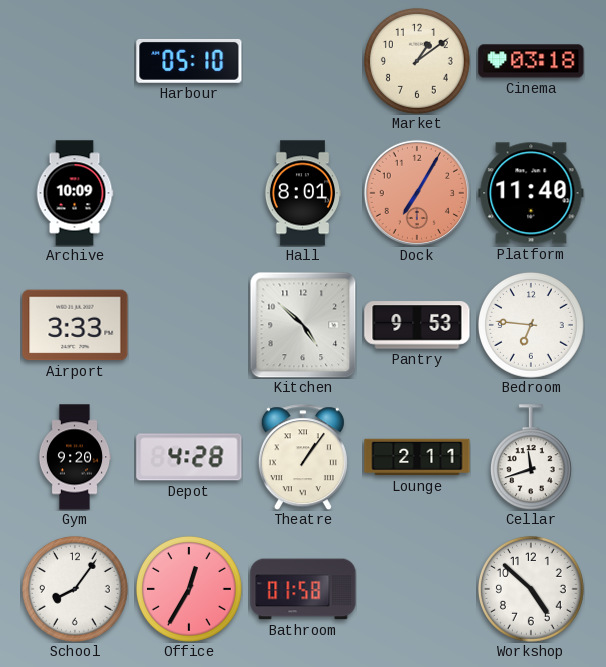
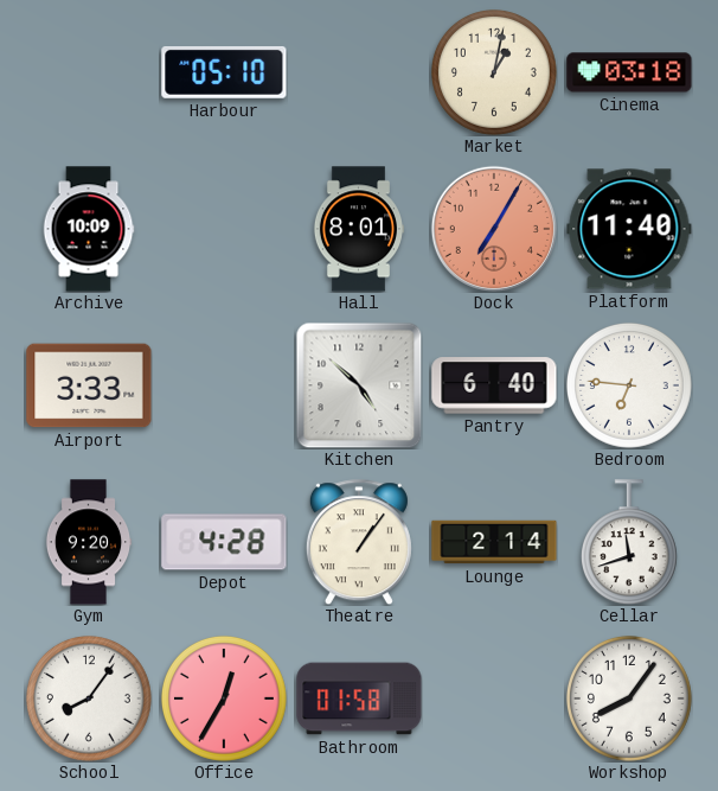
Market: 1:09 -> 1:02 (494, 72)
Pantry: 9:53 -> 6:40 (494, 385)
Lounge: 2:11 -> 2:14 (494, 542)
Workshop: 4:52 -> 8:06 (629, 698)
